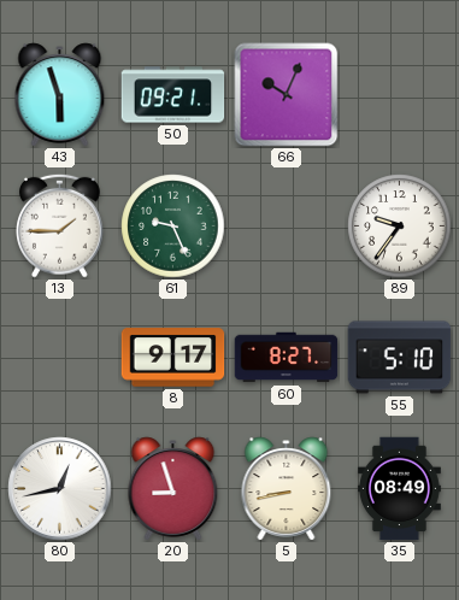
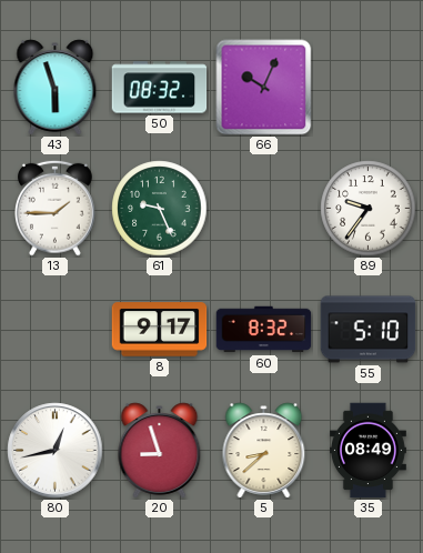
50: 09:21 -> 08:32 (160, 88)
60: 8:27 -> 8:32 (264, 330)
5: 8:43 -> 8:38 (264, 451)
